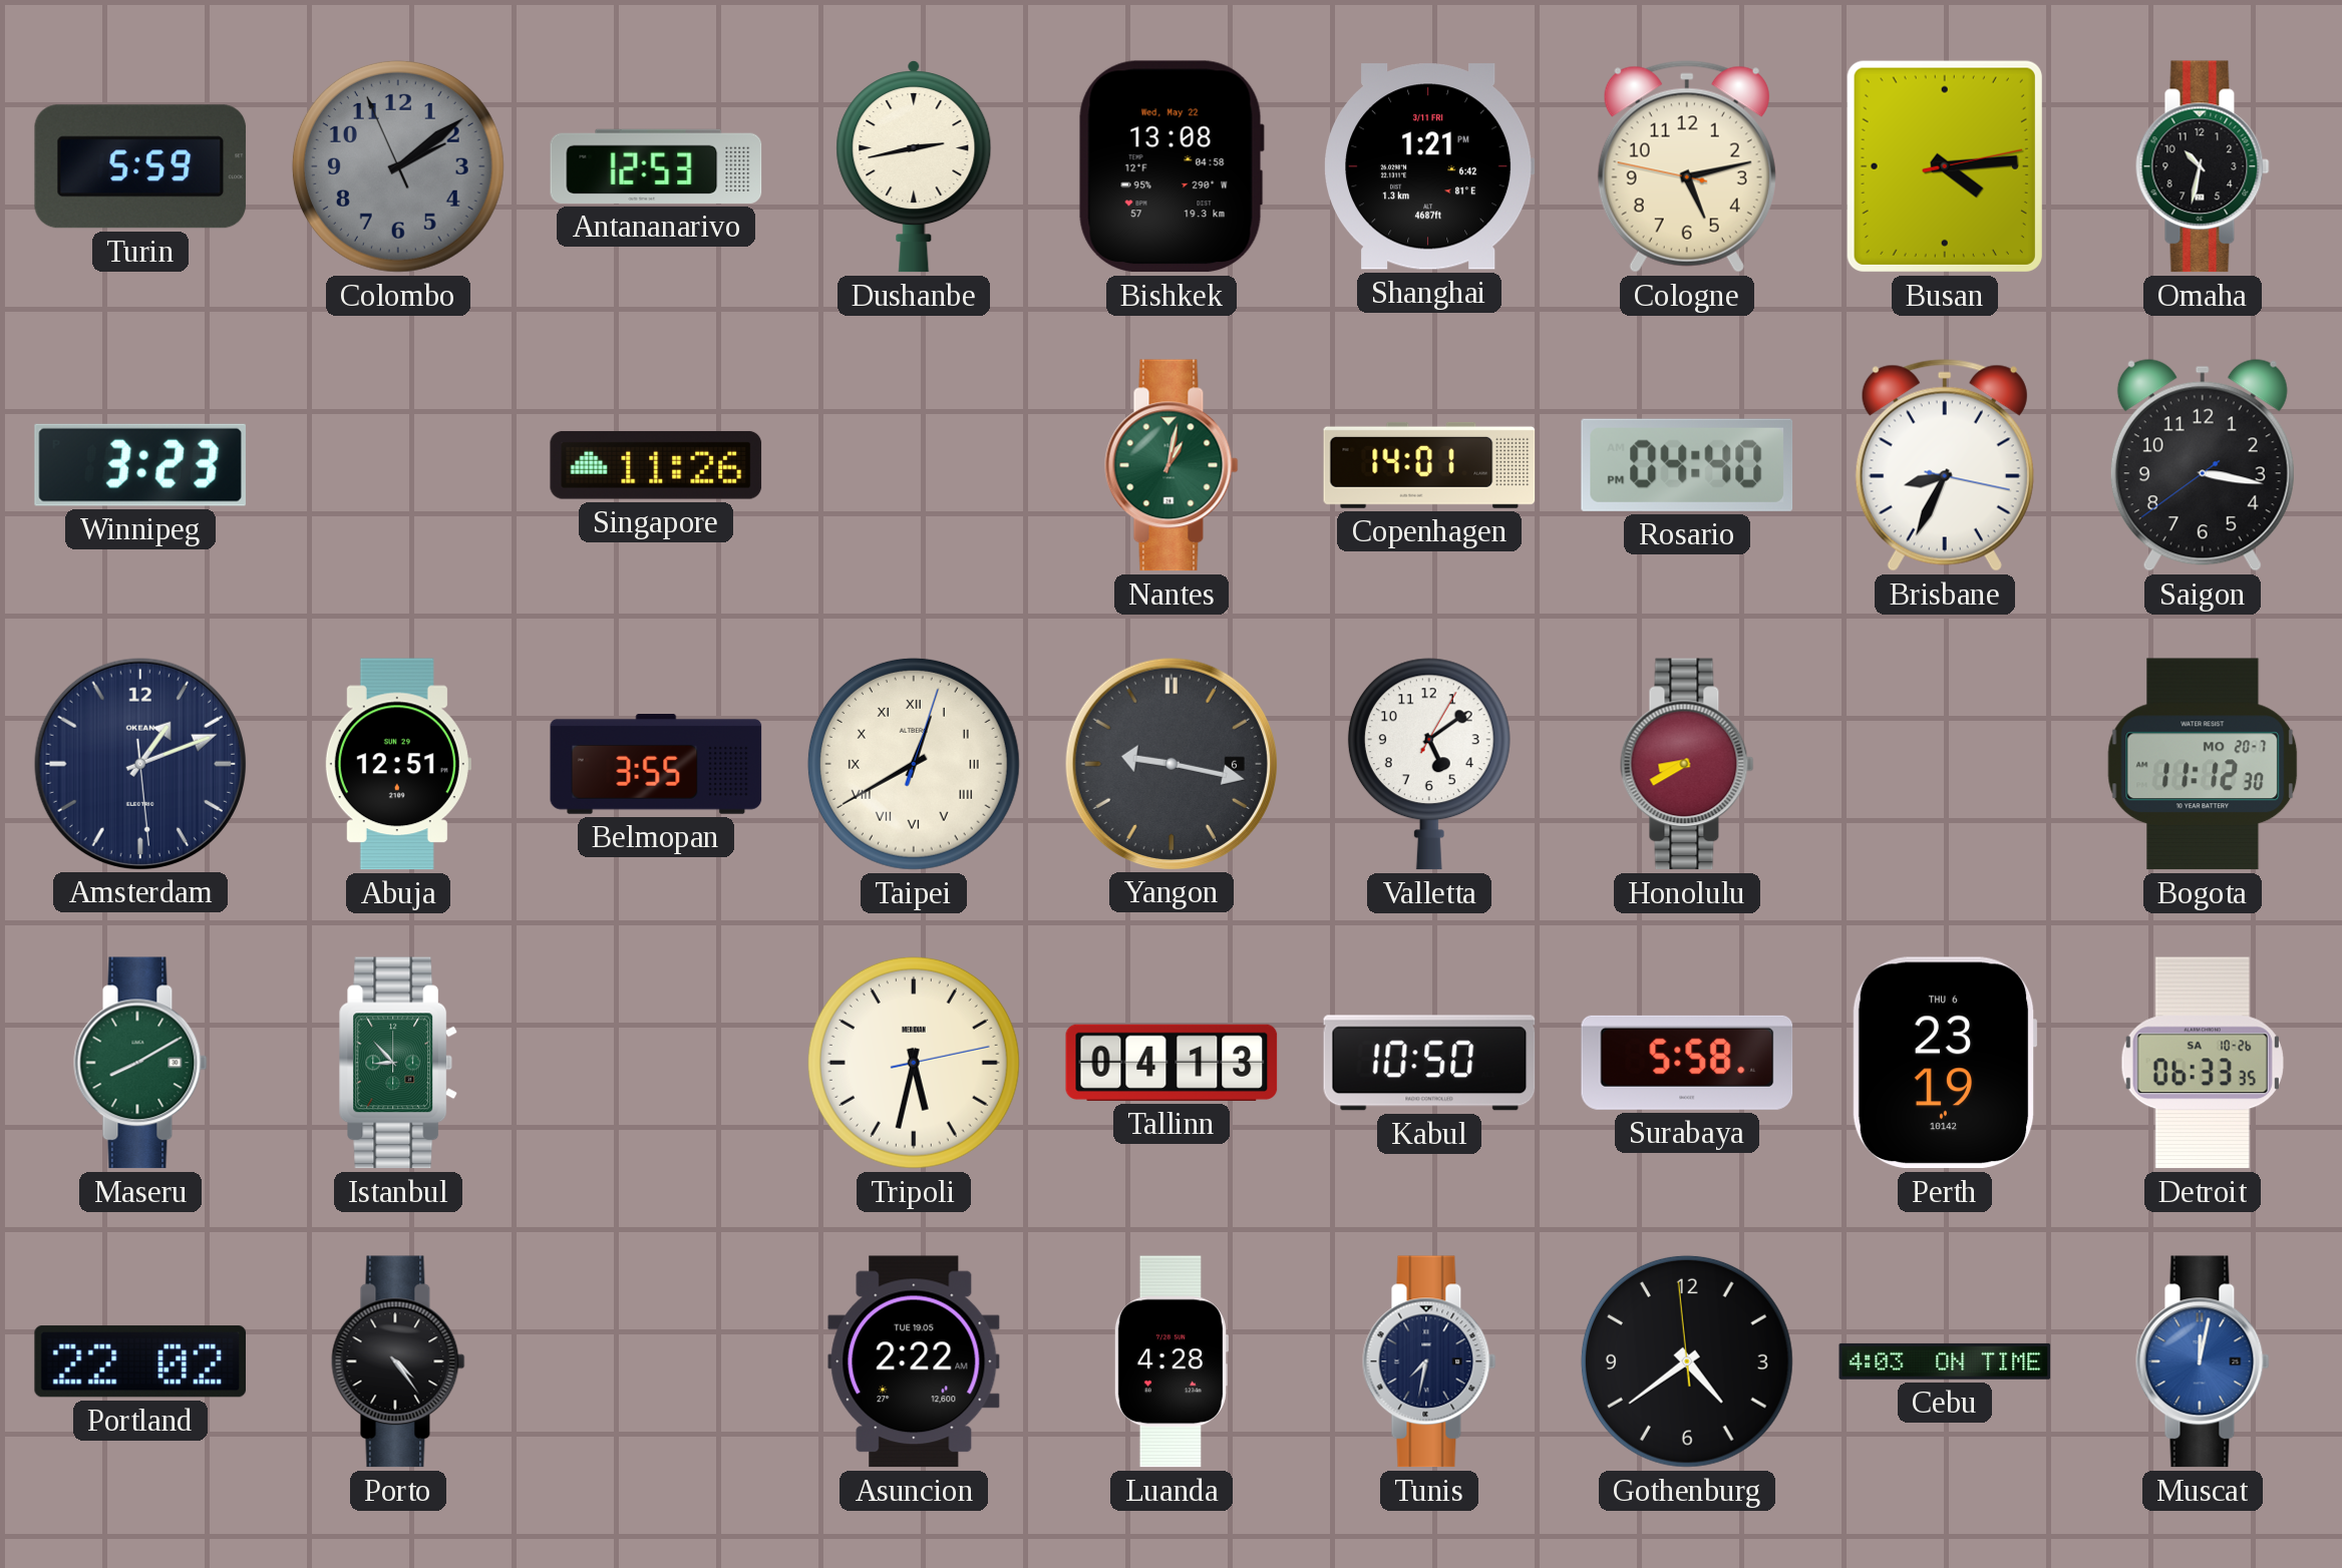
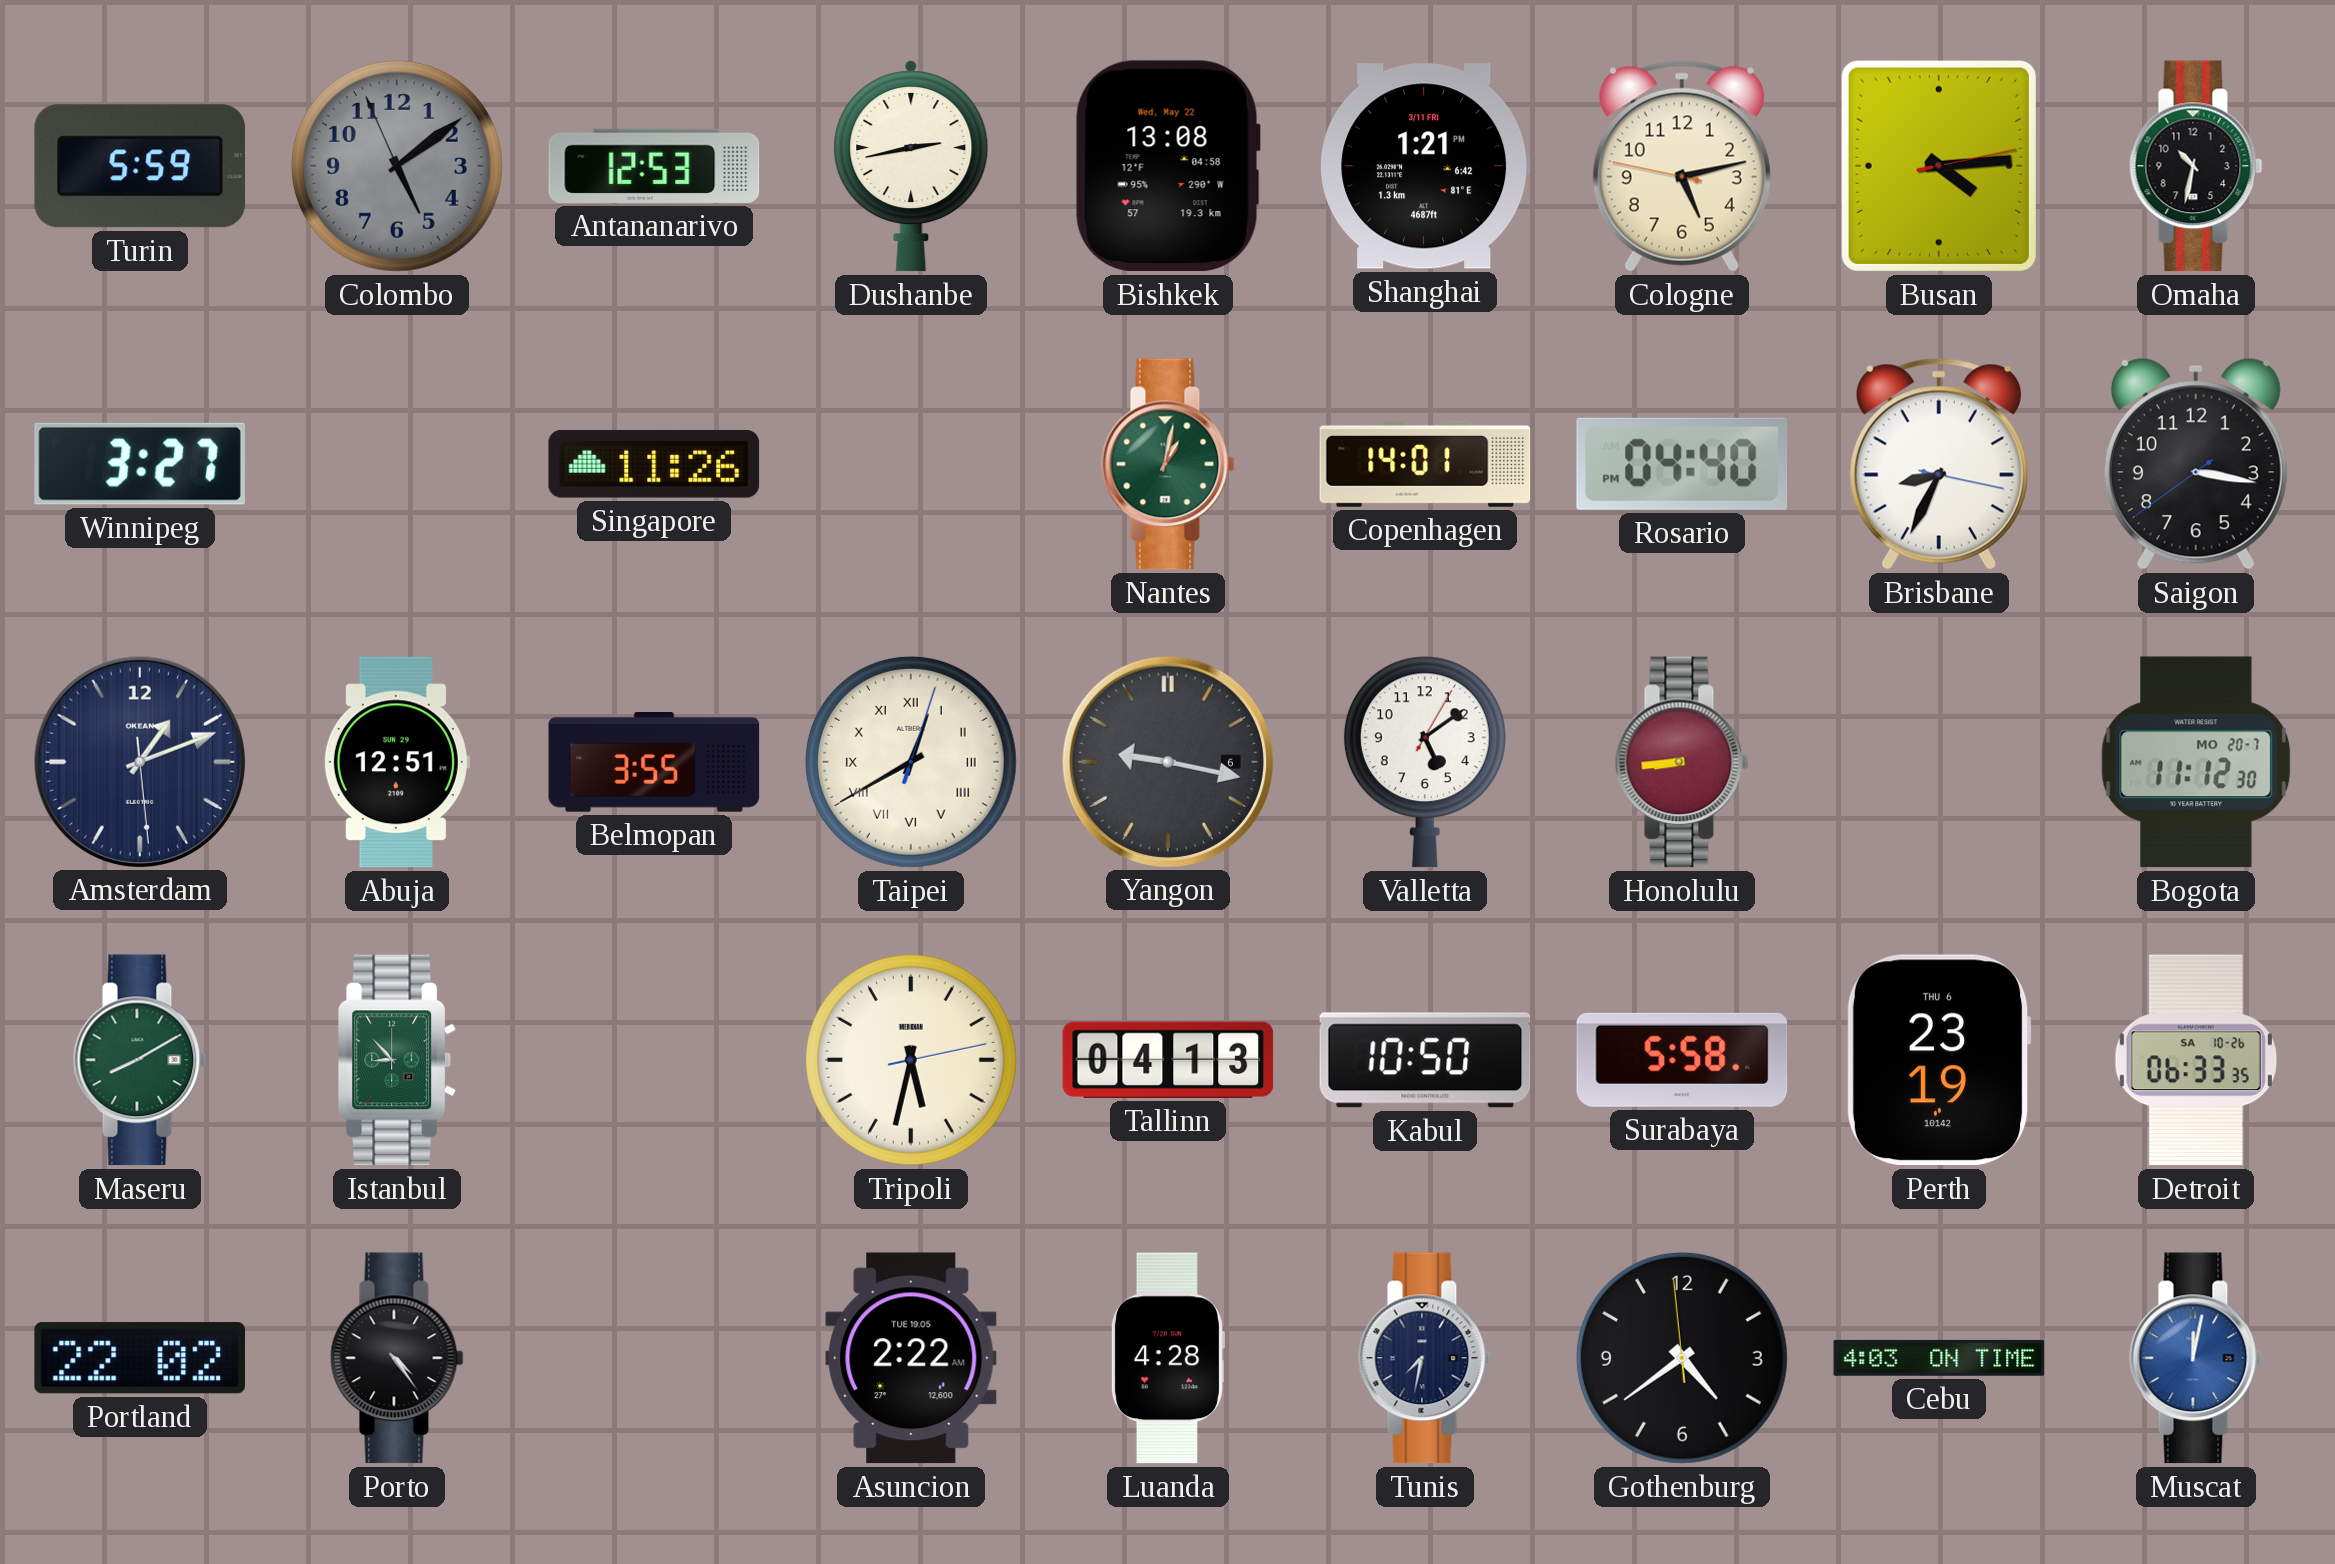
Colombo: 2:08 -> 5:08 (397, 166)
Winnipeg: 3:23 -> 3:27 (140, 464)
Honolulu: 8:40 -> 8:44 (1682, 762)
